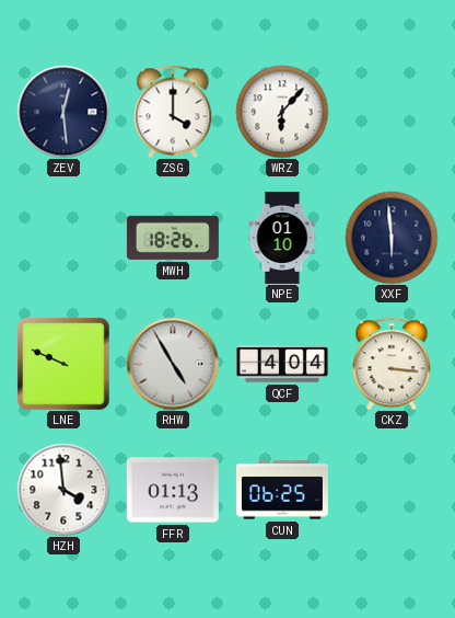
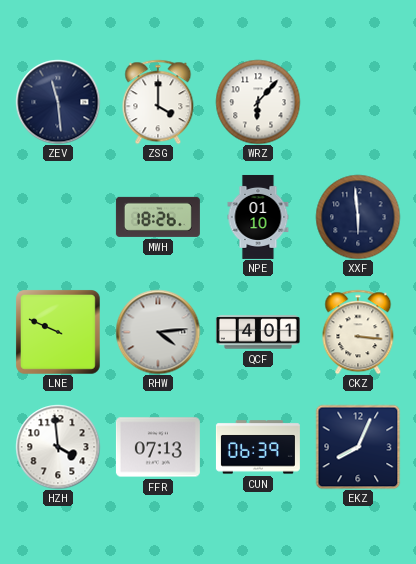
ZEV: 12:29 -> 11:29 (58, 102)
RHW: 4:55 -> 4:14 (158, 332)
QCF: 4:04 -> 4:01 (258, 332)
FFR: 01:13 -> 07:13 (158, 447)
CUN: 06:25 -> 06:39 (258, 447)
EKZ: none -> 8:04 (358, 447)
